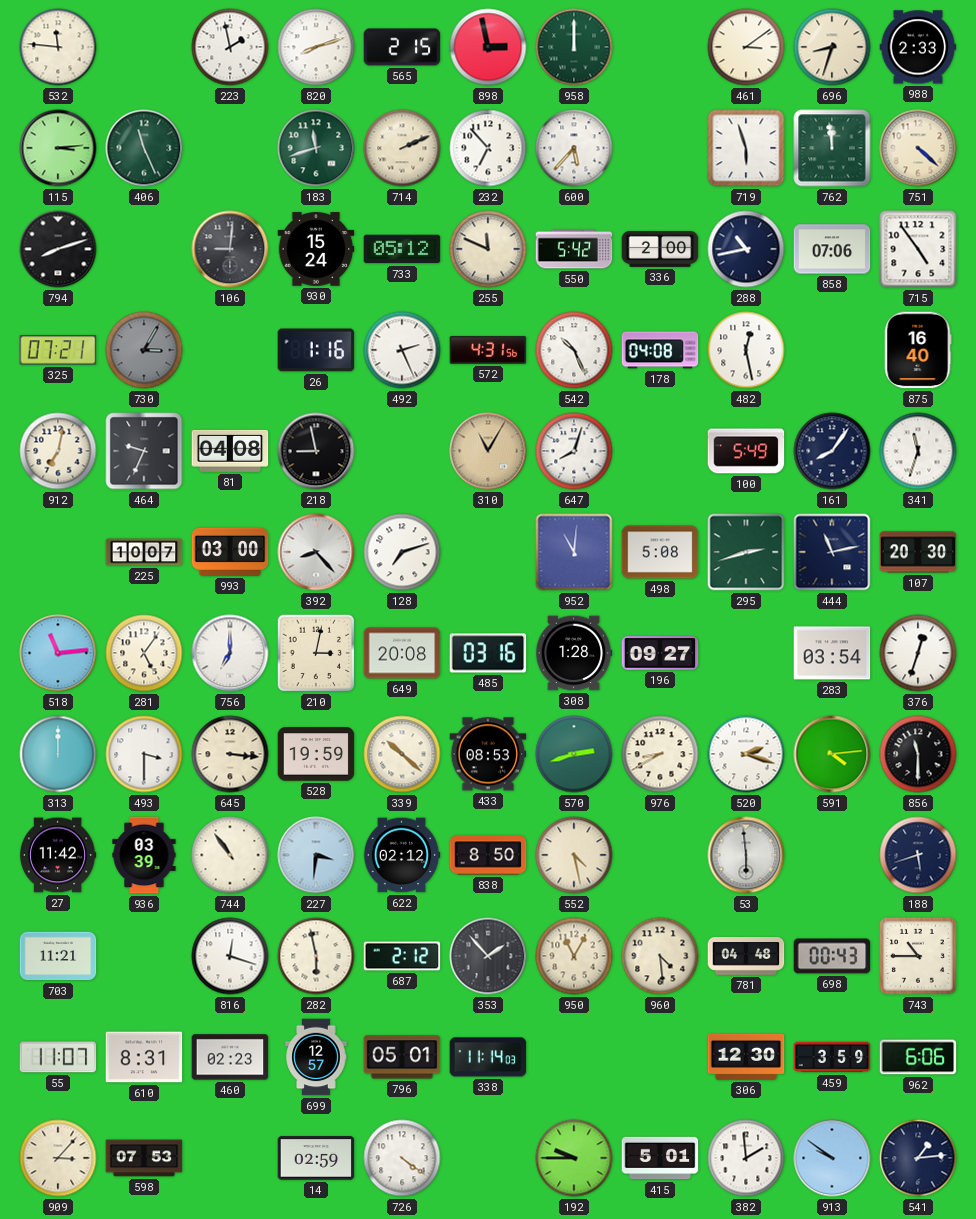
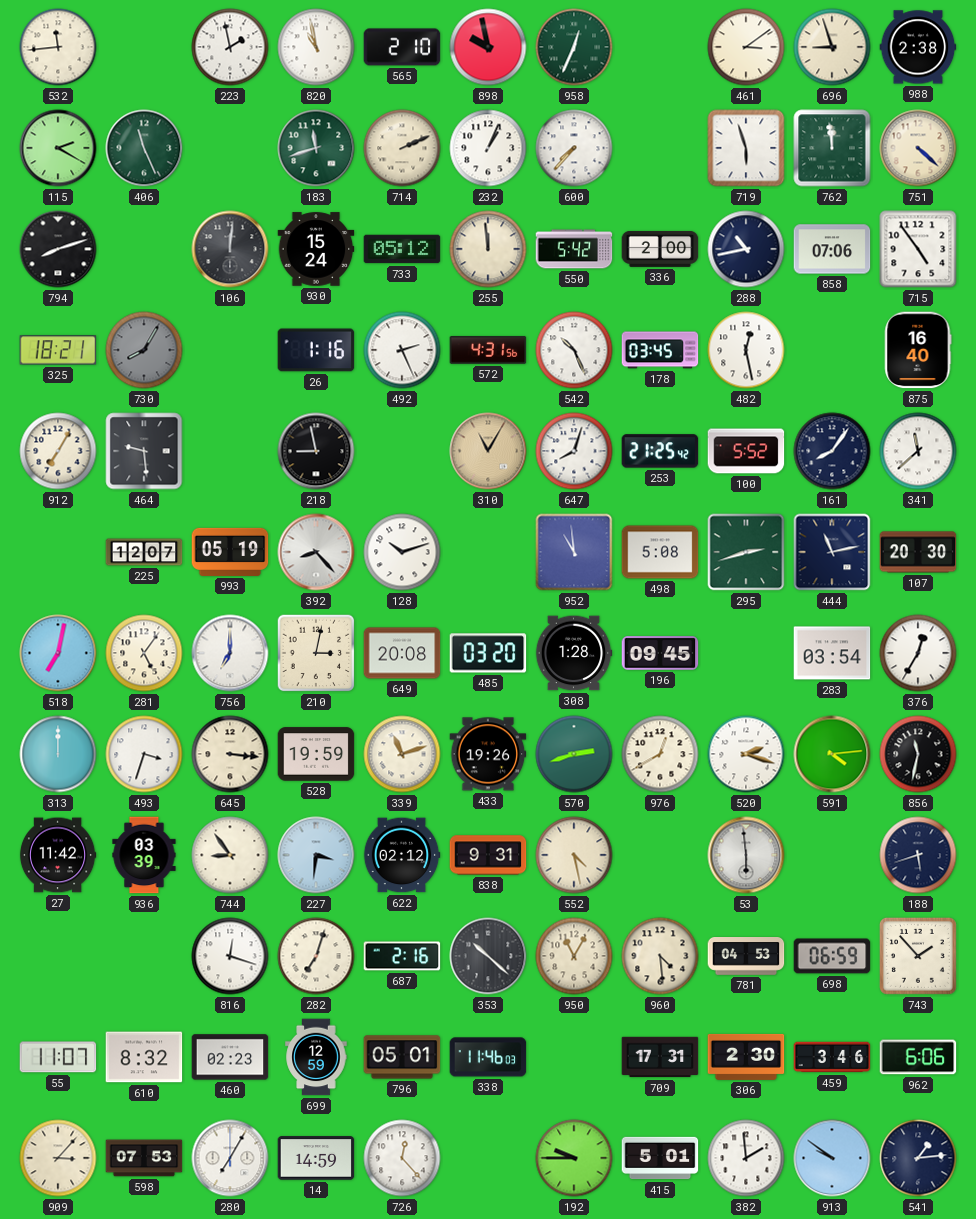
532: 11:46 -> 11:44 (58, 47)
820: 8:12 -> 10:58 (316, 47)
565: 2:15 -> 2:10 (402, 47)
898: 2:58 -> 9:58 (488, 47)
958: 12:00 -> 12:34 (574, 47)
696: 8:33 -> 8:57 (832, 47)
988: 2:33 -> 2:38 (918, 47)
115: 3:14 -> 2:20 (58, 148)
232: 6:53 -> 1:04 (488, 148)
600: 5:37 -> 7:37 (574, 148)
106: 9:01 -> 12:01 (230, 249)
255: 11:49 -> 11:59 (488, 249)
325: 07:21 -> 18:21 (58, 350)
730: 3:05 -> 8:05 (144, 350)
178: 04:08 -> 03:45 (660, 350)
912: 7:02 -> 7:05 (58, 451)
464: 9:34 -> 9:29 (144, 451)
81: 04:08 -> none (230, 451)
253: none -> 21:25 (660, 451)
100: 5:49 -> 5:52 (746, 451)
341: 11:33 -> 11:38 (918, 451)
225: 10:07 -> 12:07 (144, 552)
993: 03:00 -> 05:19 (230, 552)
128: 7:12 -> 10:12 (402, 552)
952: 11:01 -> 10:59 (574, 552)
518: 11:14 -> 7:02 (58, 653)
485: 03:16 -> 03:20 (488, 653)
196: 09:27 -> 09:45 (660, 653)
376: 12:33 -> 12:35 (918, 653)
493: 3:30 -> 3:33 (144, 754)
339: 10:22 -> 11:12 (402, 754)
433: 08:53 -> 19:26 (488, 754)
976: 8:40 -> 12:40 (660, 754)
856: 11:30 -> 11:32 (918, 754)
744: 10:54 -> 8:54 (230, 855)
838: 8:50 -> 9:31 (488, 855)
703: 11:21 -> none (58, 956)
282: 5:58 -> 7:03 (316, 956)
687: 2:12 -> 2:16 (402, 956)
353: 1:53 -> 10:22 (488, 956)
781: 04:48 -> 04:53 (746, 957)
698: 00:43 -> 06:59 (832, 956)
743: 10:45 -> 1:53 (918, 956)
610: 8:31 -> 8:32 (144, 1057)
699: 12:57 -> 12:59 (316, 1057)
338: 11:14 -> 11:46 (488, 1057)
709: none -> 17:31 (660, 1057)
306: 12:30 -> 2:30 (746, 1057)
459: 3:59 -> 3:46 (832, 1057)
280: none -> 7:05 (230, 1158)
14: 02:59 -> 14:59 (316, 1158)
726: 4:21 -> 12:23 (402, 1158)
